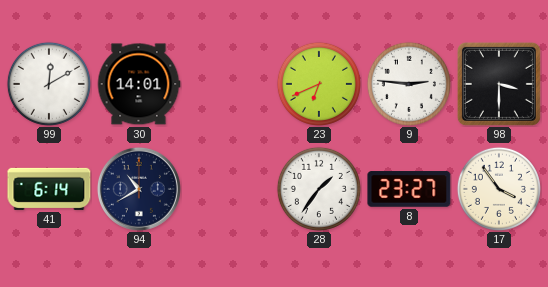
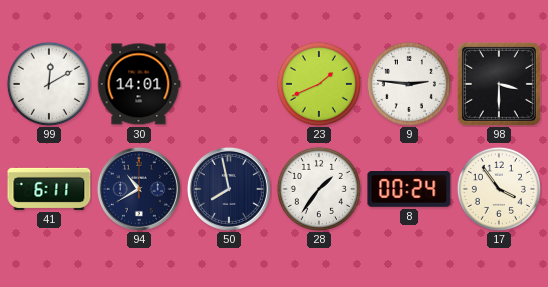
23: 6:41 -> 1:41 (319, 84)
41: 6:14 -> 6:11 (49, 189)
50: none -> 7:58 (229, 189)
8: 23:27 -> 00:24 (409, 189)
